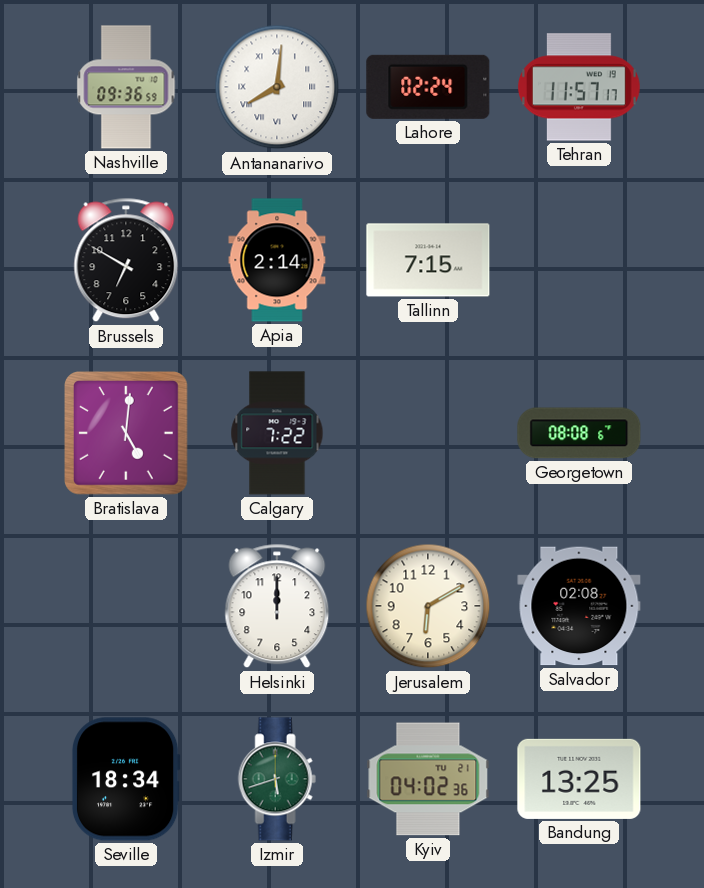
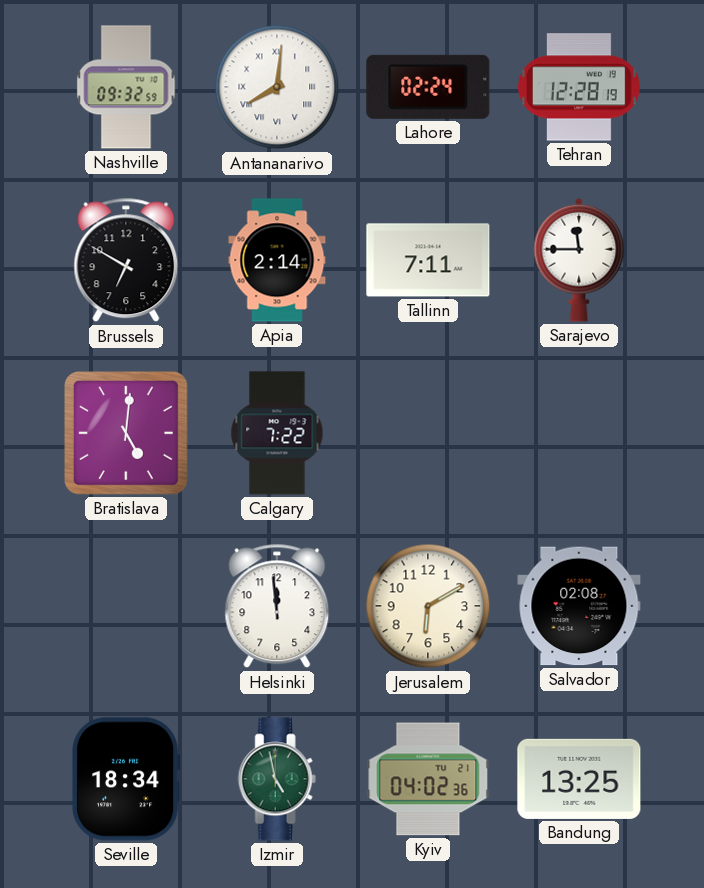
Nashville: 09:36 -> 09:32 (126, 87)
Tehran: 11:57 -> 12:28 (579, 87)
Tallinn: 7:15 -> 7:11 (428, 260)
Sarajevo: none -> 11:45 (579, 260)
Georgetown: 08:08 -> none (579, 433)
Helsinki: 12:00 -> 11:59 (277, 606)
Izmir: 5:42 -> 4:58 (277, 779)
